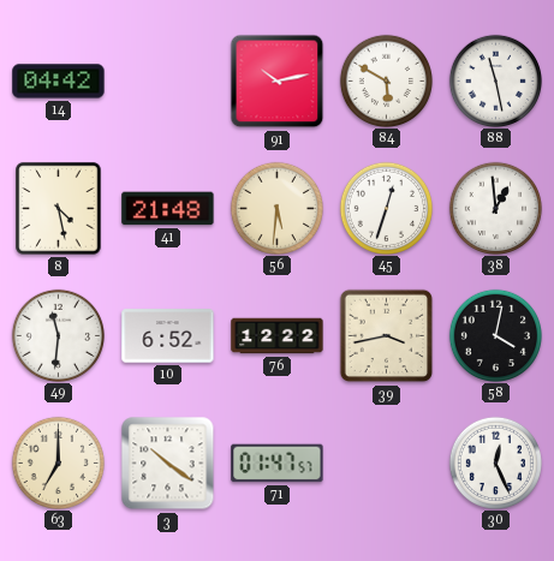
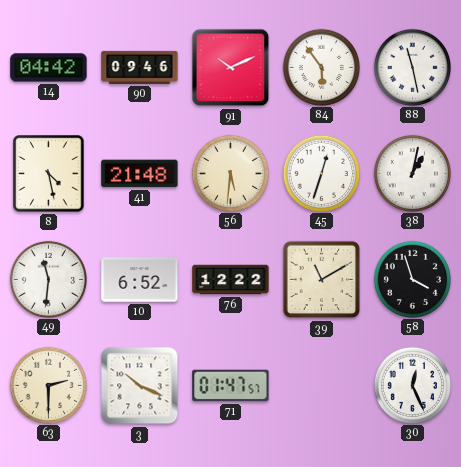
90: none -> 09:46 (140, 67)
91: 10:13 -> 10:11 (231, 68)
84: 5:50 -> 5:54 (321, 67)
38: 12:59 -> 1:02 (412, 173)
39: 3:43 -> 11:10 (322, 280)
58: 4:02 -> 3:57 (412, 279)
63: 7:00 -> 2:30 (48, 385)
3: 10:21 -> 10:19 (140, 386)
